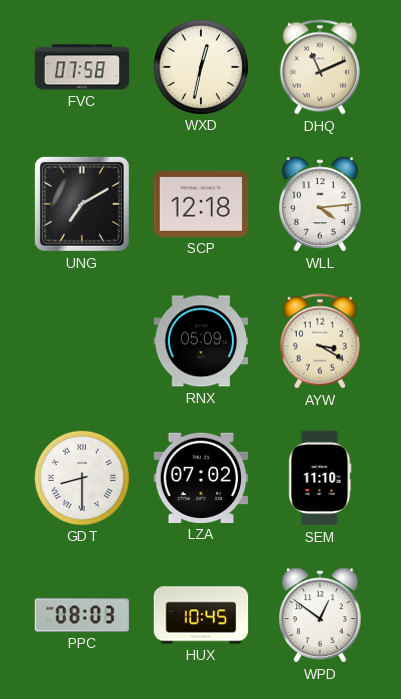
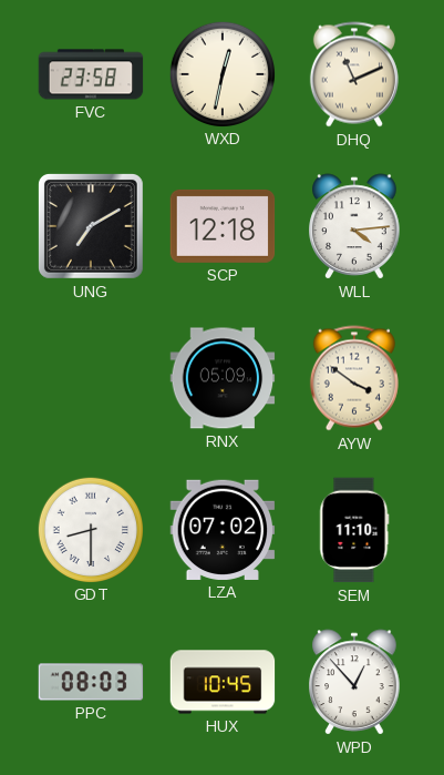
FVC: 07:58 -> 23:58 (91, 74)
AYW: 3:20 -> 3:51 (354, 378)
WPD: 12:51 -> 12:53 (354, 682)
